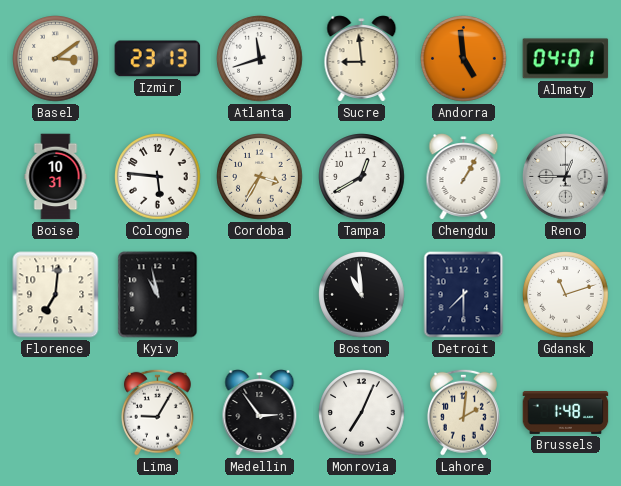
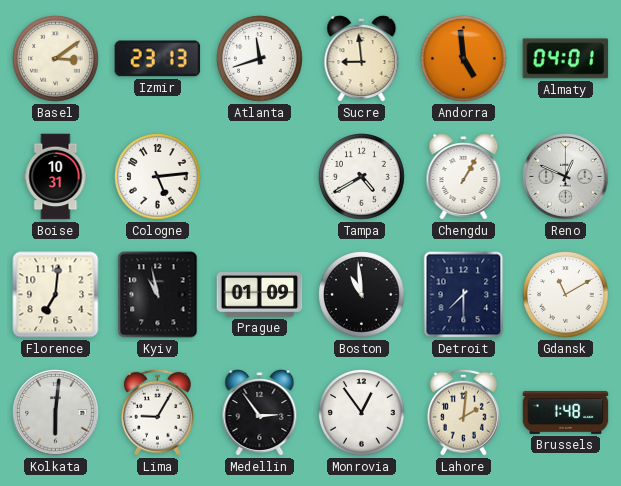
Cologne: 5:46 -> 5:14 (158, 177)
Cordoba: 3:35 -> none (260, 177)
Tampa: 12:40 -> 4:40 (362, 177)
Reno: 12:45 -> 12:49 (566, 177)
Prague: none -> 01:09 (260, 295)
Gdansk: 11:12 -> 11:10 (566, 295)
Kolkata: none -> 6:01 (56, 413)
Monrovia: 7:04 -> 12:54 (362, 413)
